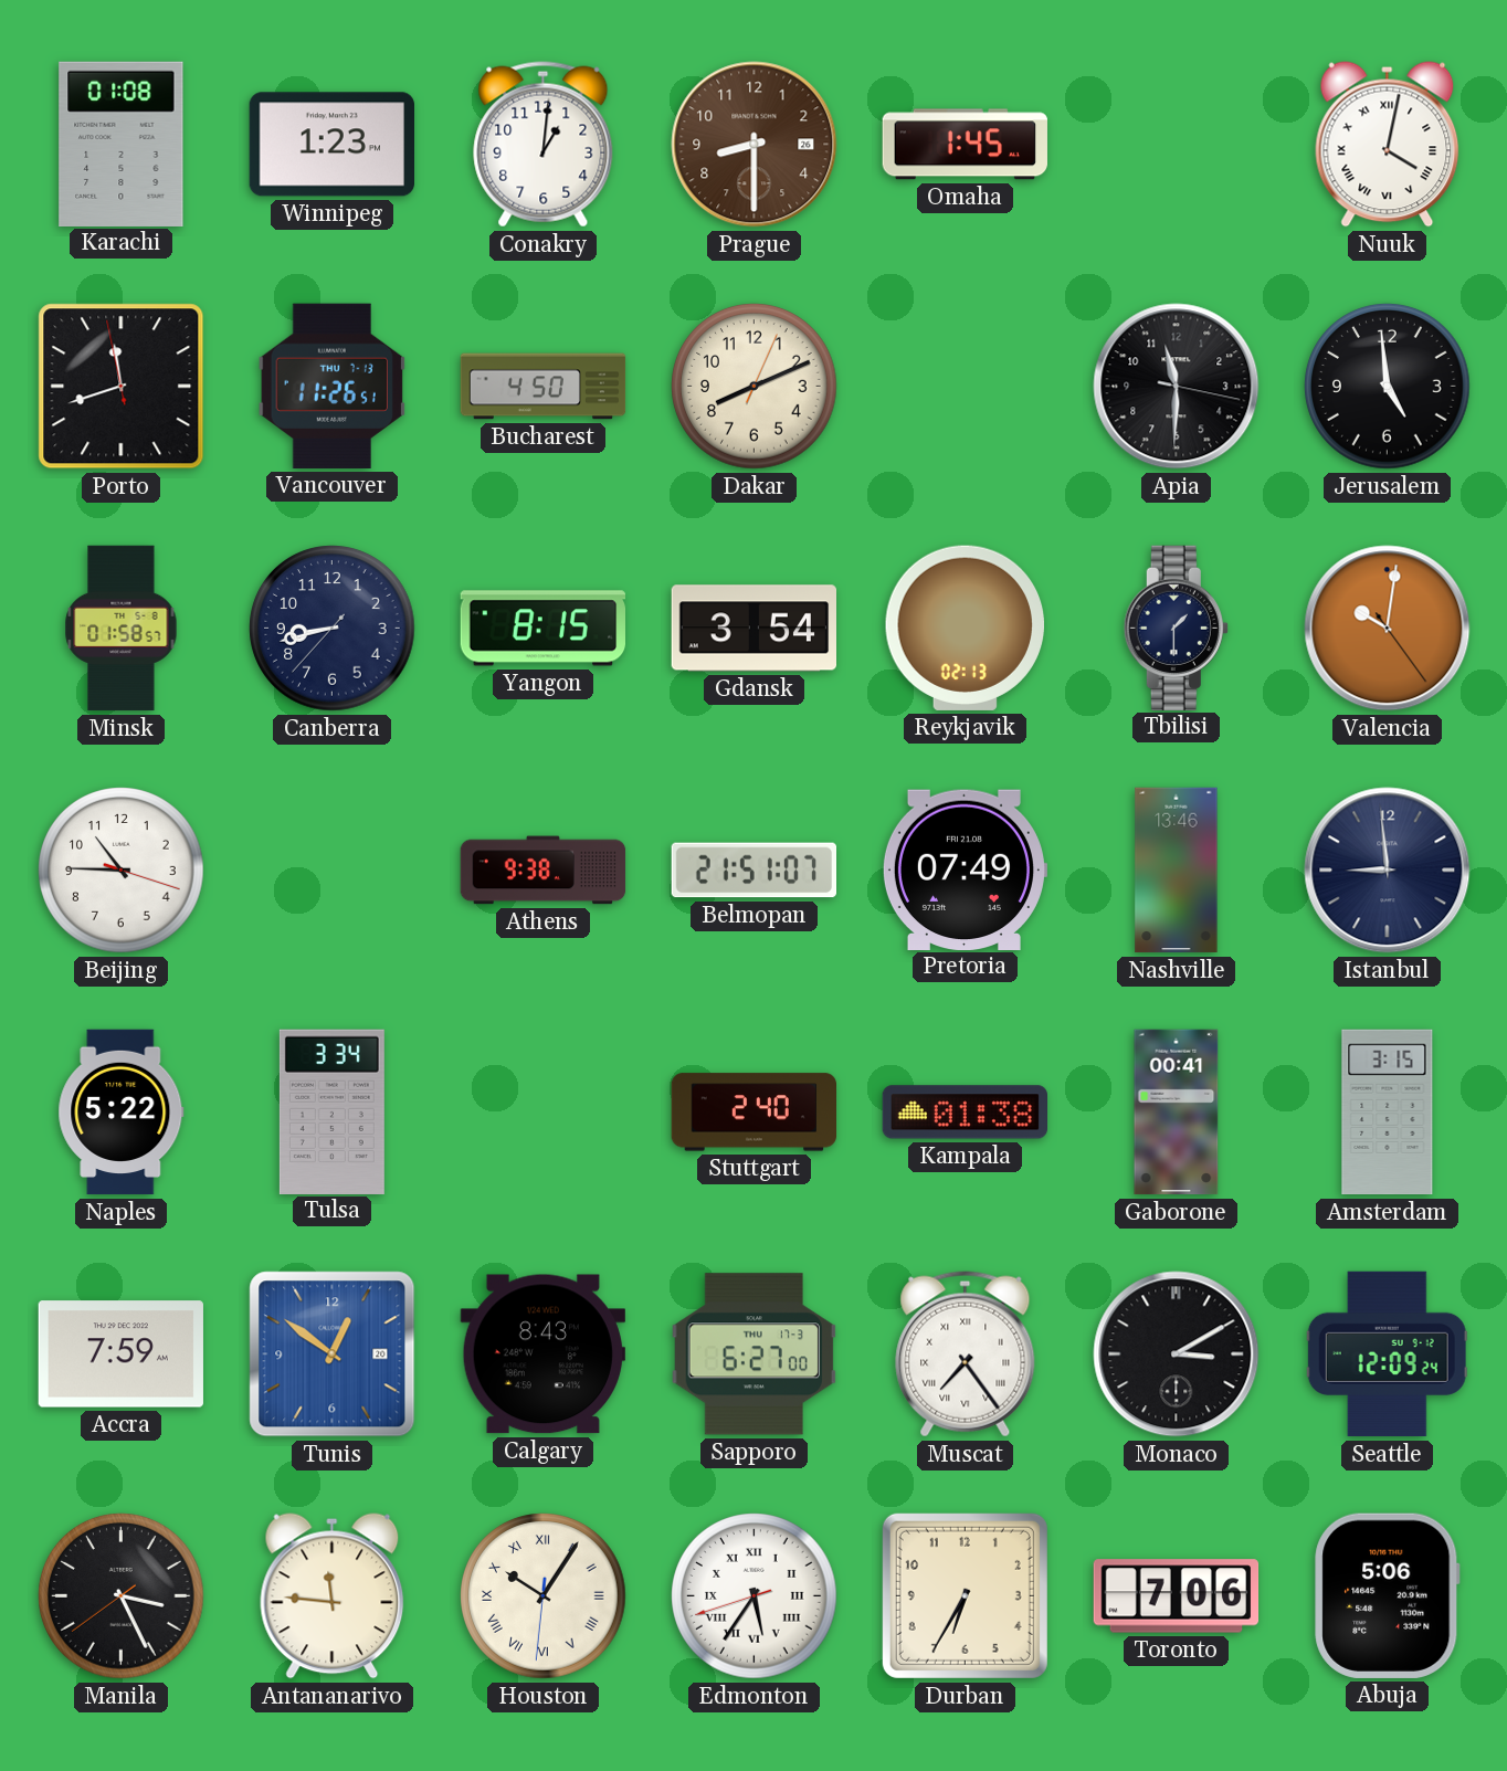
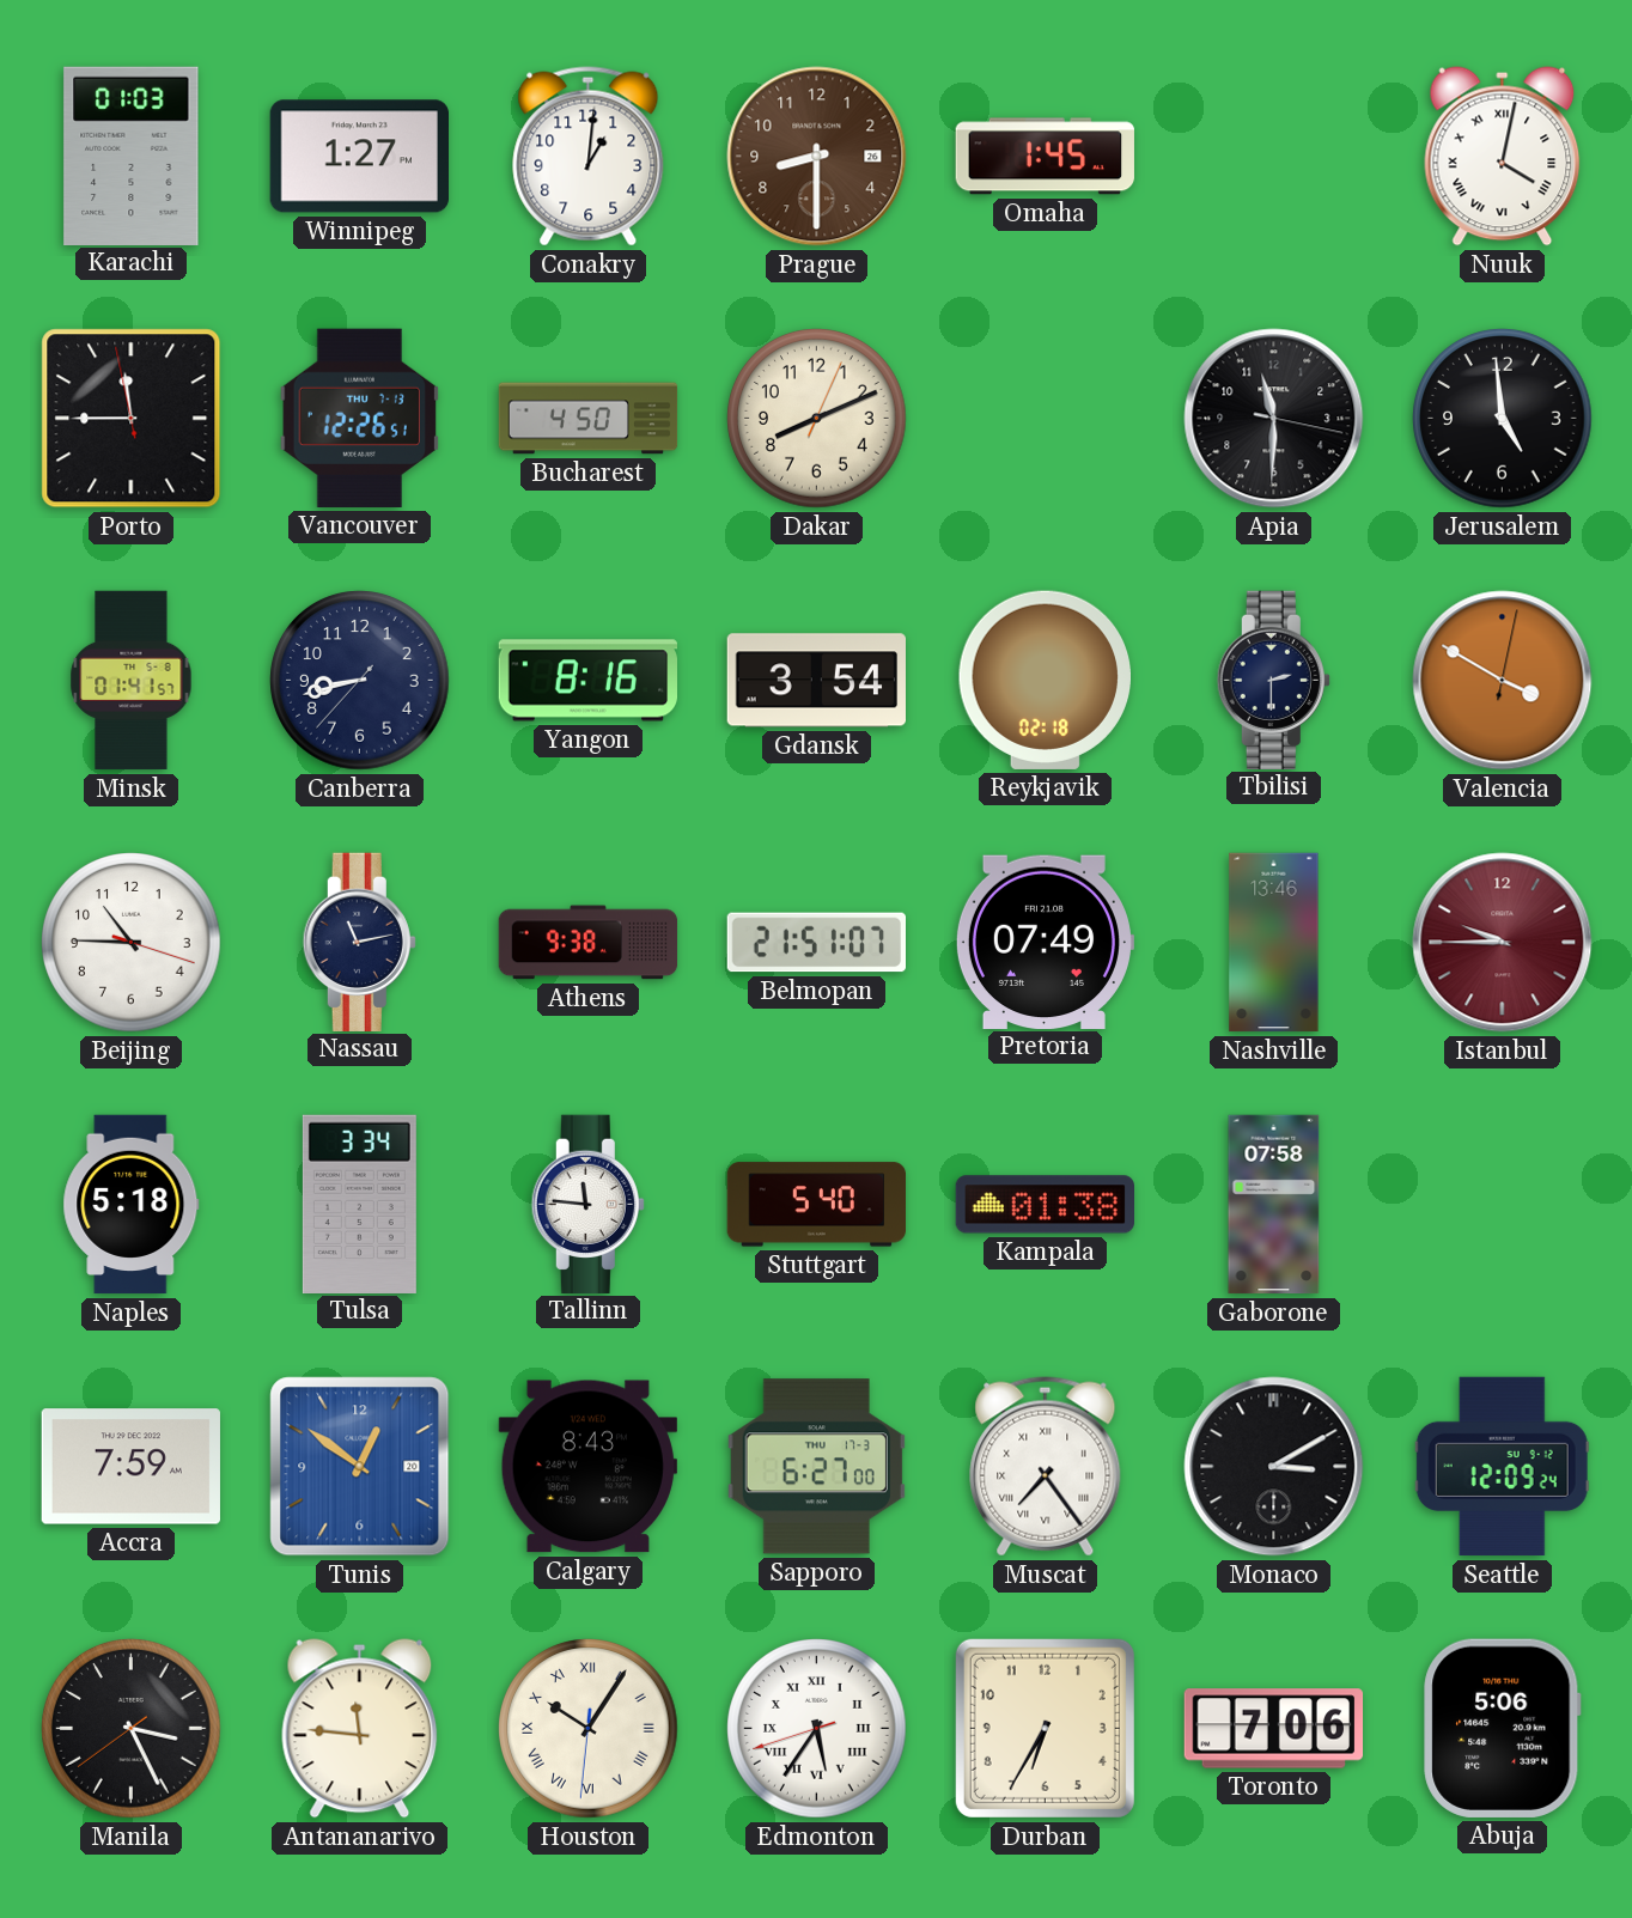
Karachi: 01:08 -> 01:03 (132, 156)
Winnipeg: 1:23 -> 1:27 (359, 157)
Porto: 11:41 -> 11:44 (132, 419)
Vancouver: 11:26 -> 12:26 (359, 418)
Minsk: 01:58 -> 01:41 (132, 681)
Yangon: 8:15 -> 8:16 (587, 681)
Reykjavik: 02:13 -> 02:18 (1045, 680)
Tbilisi: 1:30 -> 2:30 (1273, 680)
Valencia: 10:01 -> 3:50 (1503, 681)
Nassau: none -> 11:13 (359, 942)
Istanbul: 8:59 -> 9:45 (1503, 943)
Istanbul dial: navy -> burgundy (1503, 943)
Naples: 5:22 -> 5:18 (132, 1205)
Tallinn: none -> 11:46 (587, 1204)
Stuttgart: 2:40 -> 5:40 (816, 1205)
Gaborone: 00:41 -> 07:58 (1274, 1205)
Amsterdam: 3:15 -> none (1388, 1113)
